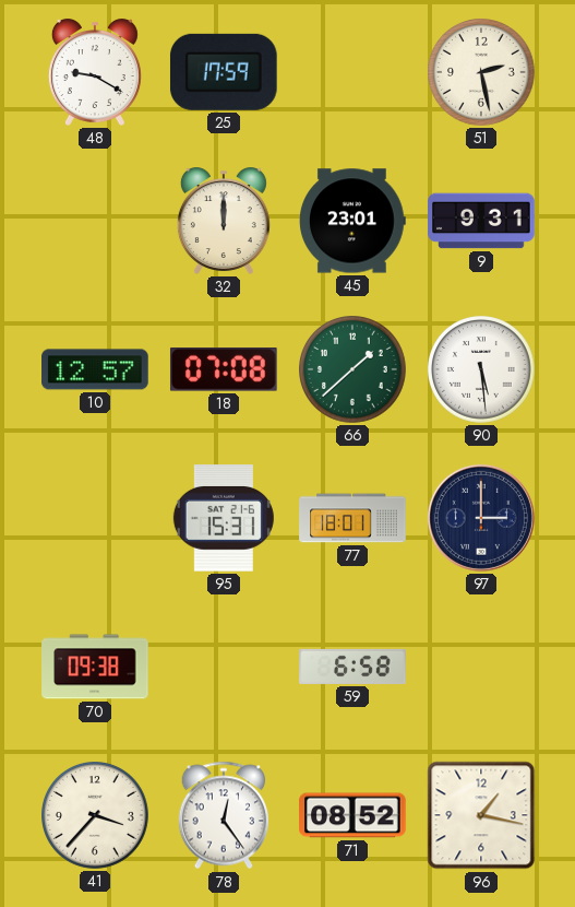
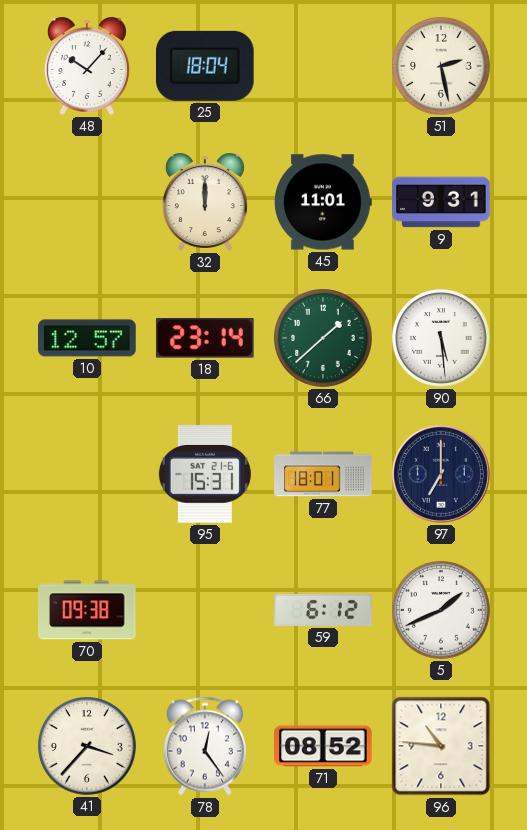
48: 9:20 -> 10:07 (87, 66)
25: 17:59 -> 18:04 (205, 66)
45: 23:01 -> 11:01 (324, 202)
18: 07:08 -> 23:14 (205, 339)
97: 3:00 -> 7:00 (441, 474)
59: 6:58 -> 6:12 (323, 610)
5: none -> 1:41 (442, 611)
96: 1:17 -> 10:46 (441, 746)
